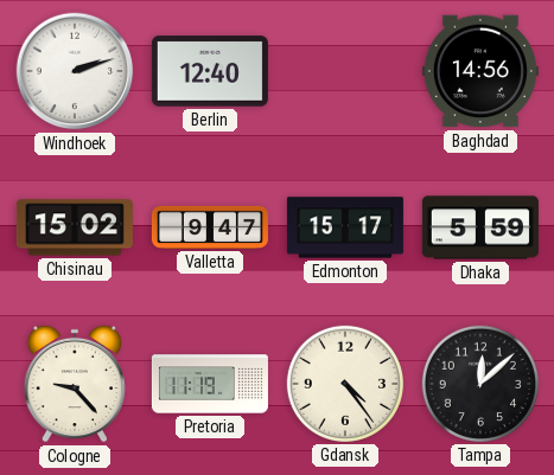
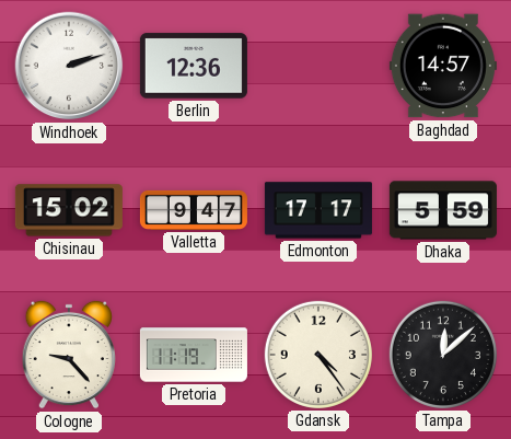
Berlin: 12:40 -> 12:36 (194, 66)
Baghdad: 14:56 -> 14:57 (443, 66)
Edmonton: 15:17 -> 17:17 (318, 210)
